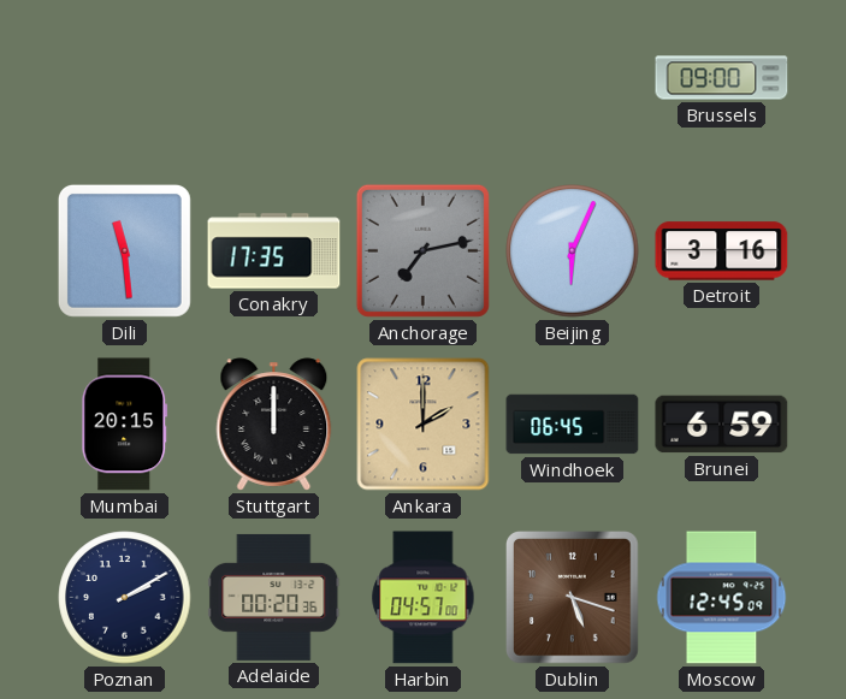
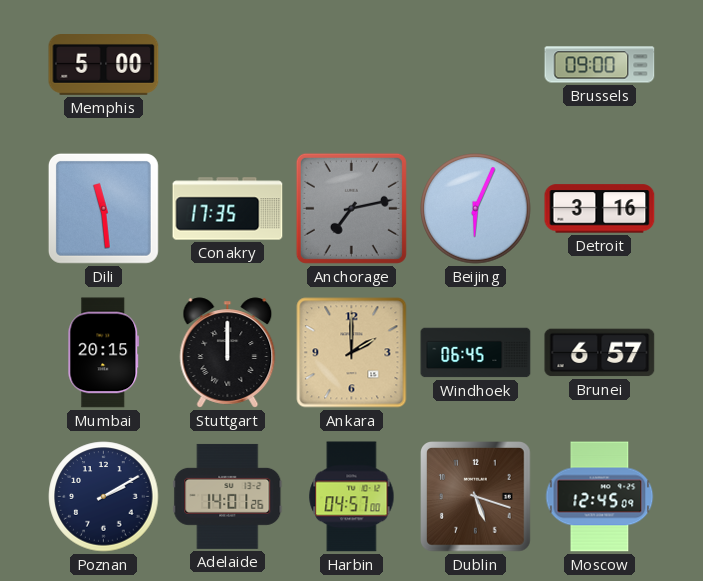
Memphis: none -> 5:00 (104, 65)
Brunei: 6:59 -> 6:57 (600, 353)
Adelaide: 00:20 -> 14:01 (228, 496)
